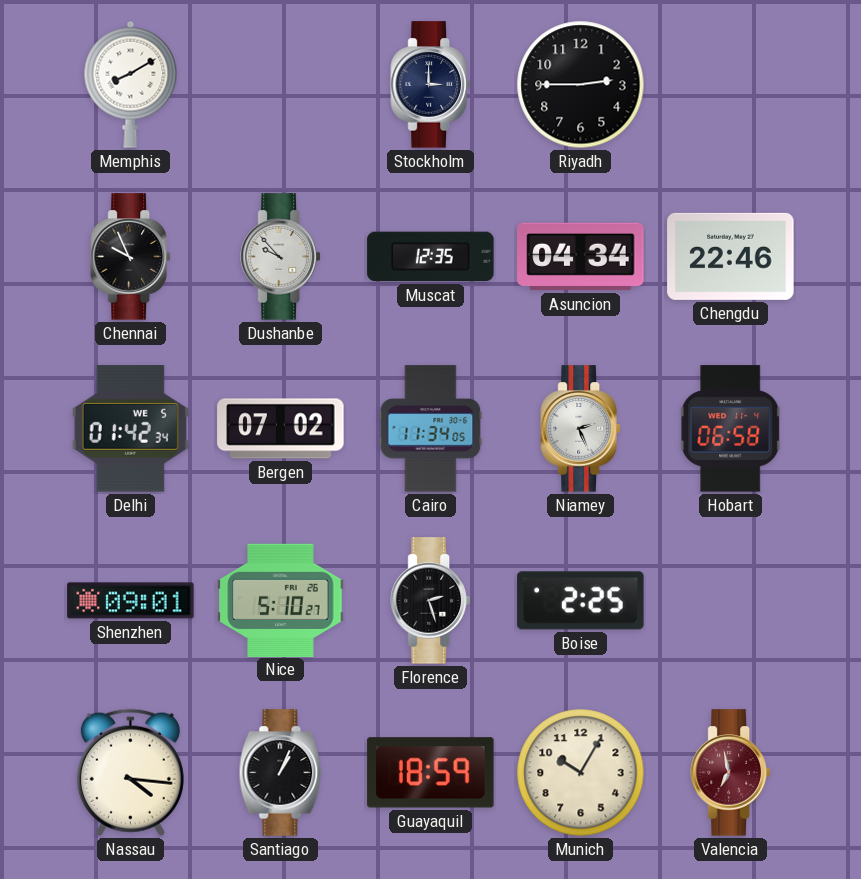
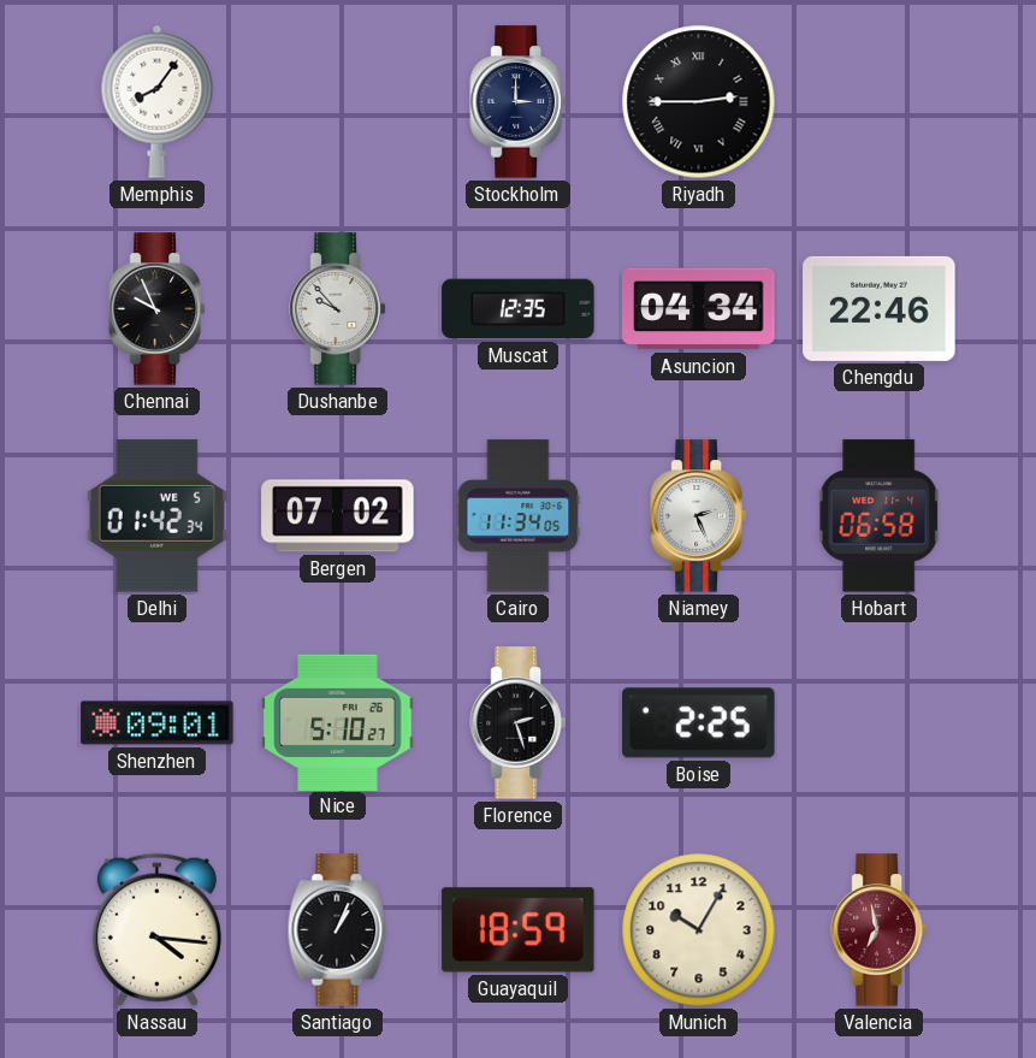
Memphis: 8:10 -> 8:06 (158, 101)
Riyadh numerals: Arabic -> Roman (699, 102)
